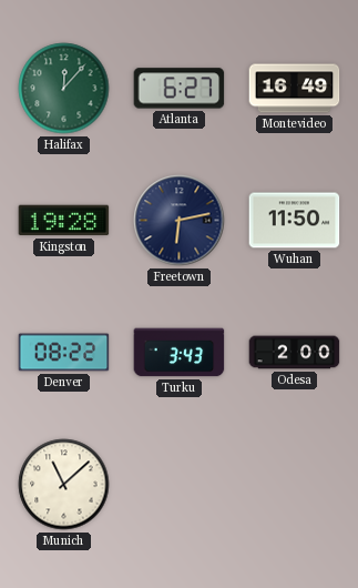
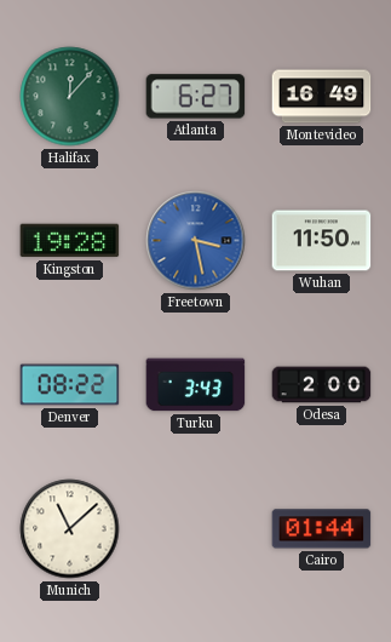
Freetown: 6:13 -> 3:28 (196, 241)
Freetown dial: navy -> blue (196, 241)
Cairo: none -> 01:44 (322, 529)
